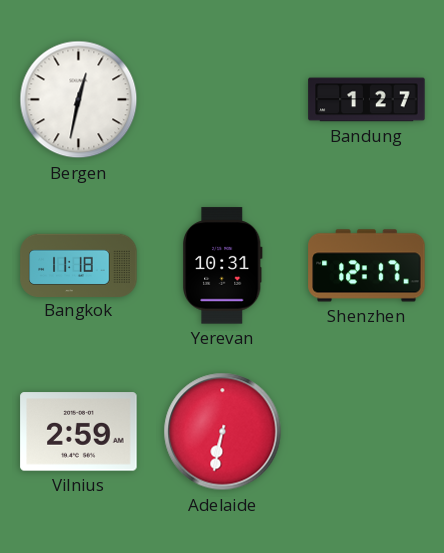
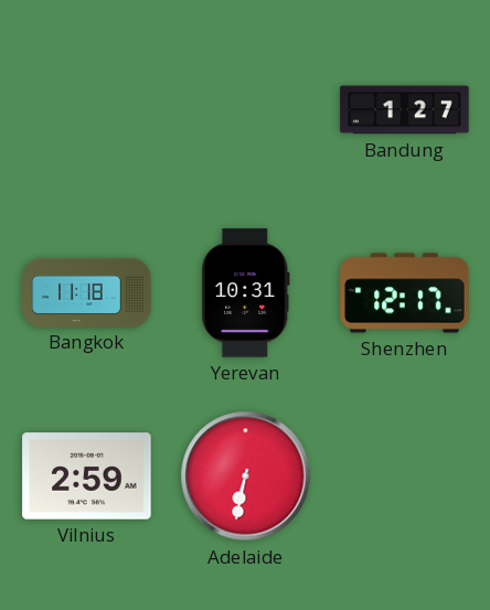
Bergen: 12:32 -> none (79, 100)
